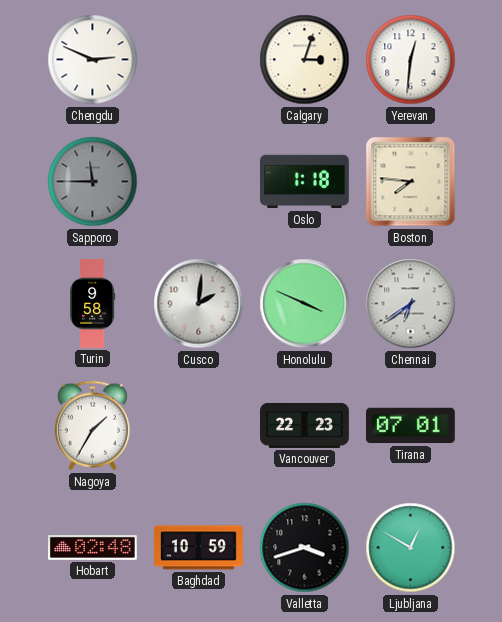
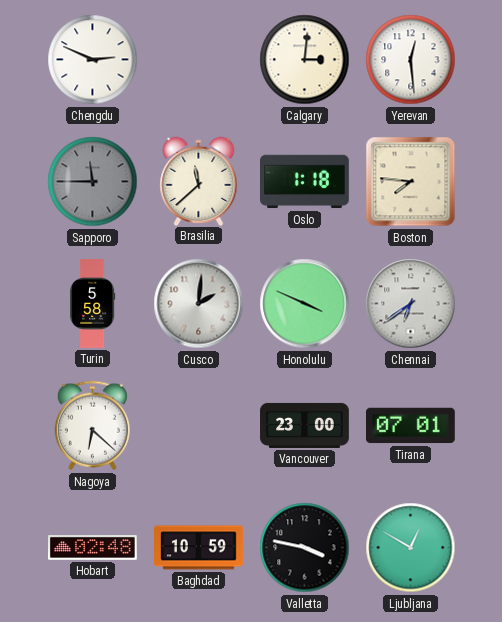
Calgary: 3:03 -> 3:01 (305, 60)
Yerevan: 12:31 -> 12:29 (411, 60)
Brasilia: none -> 11:38 (199, 181)
Turin: 9:58 -> 5:58 (93, 304)
Nagoya: 1:35 -> 6:22 (92, 426)
Vancouver: 22:23 -> 23:00 (305, 425)
Valletta: 3:42 -> 3:47 (305, 548)
